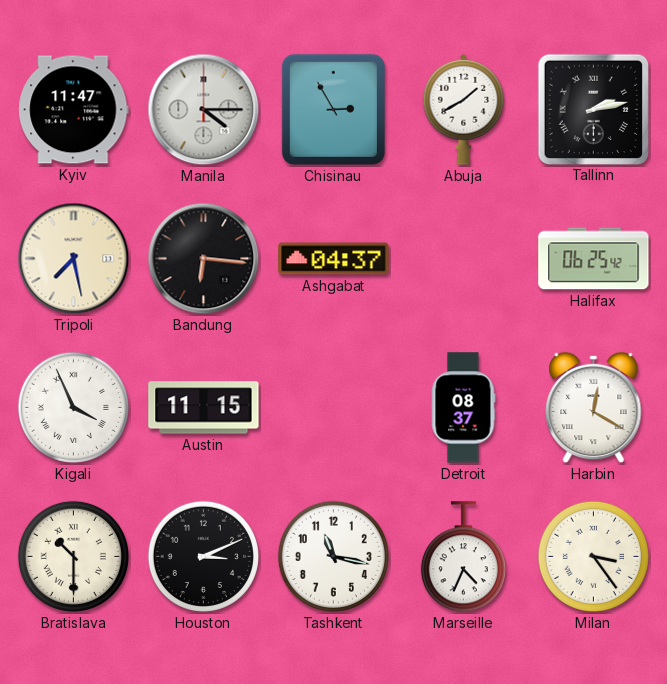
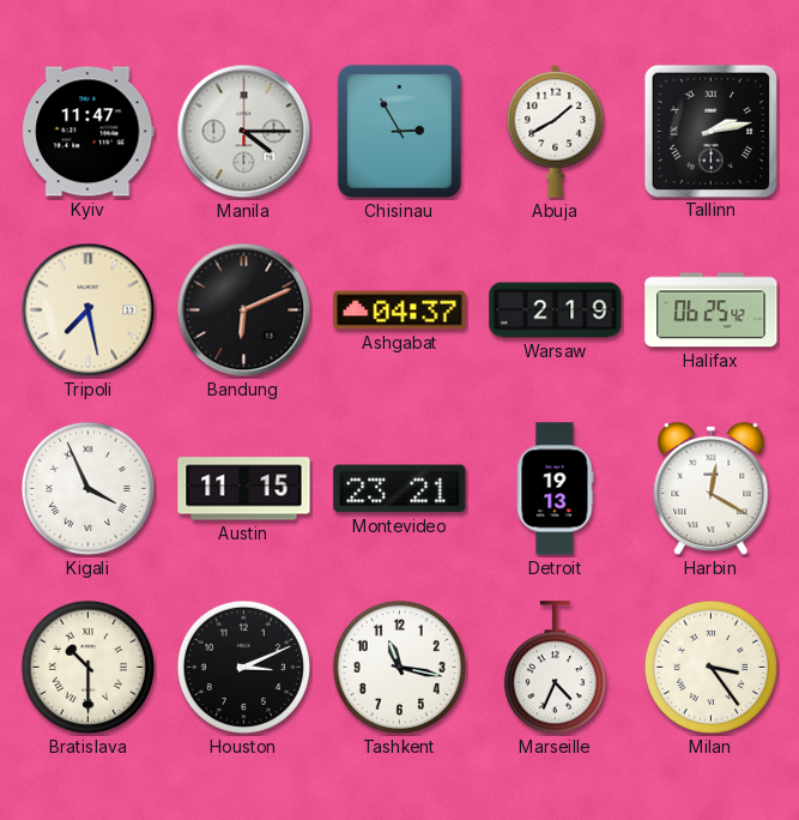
Bandung: 6:16 -> 6:11 (244, 310)
Warsaw: none -> 2:19 (556, 310)
Montevideo: none -> 23:21 (400, 489)
Detroit: 08:37 -> 19:13 (555, 489)
